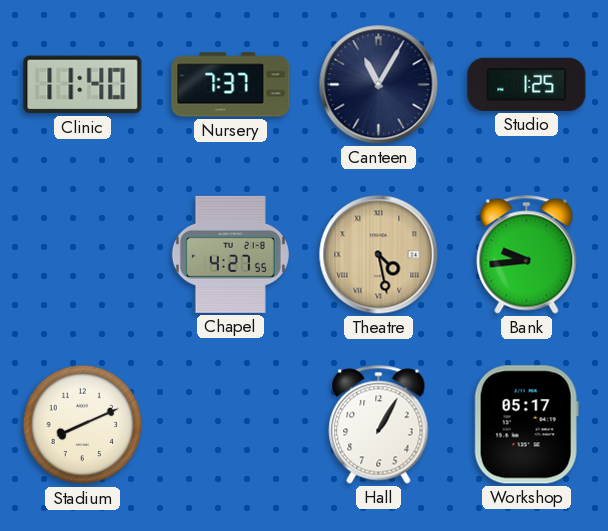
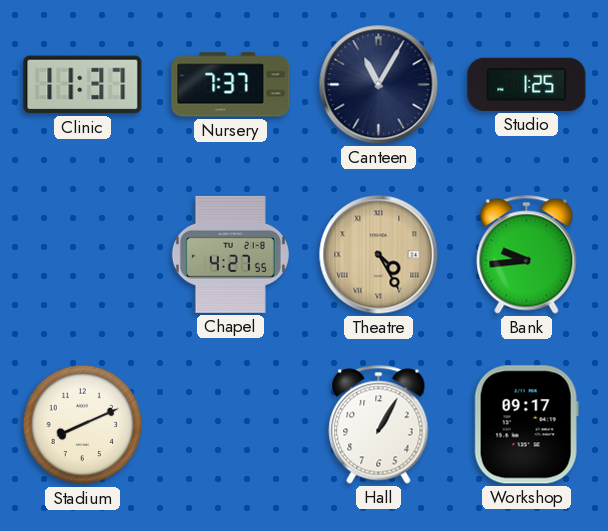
Clinic: 11:40 -> 11:37 (83, 85)
Theatre: 4:28 -> 4:25 (379, 255)
Workshop: 05:17 -> 09:17 (526, 425)
